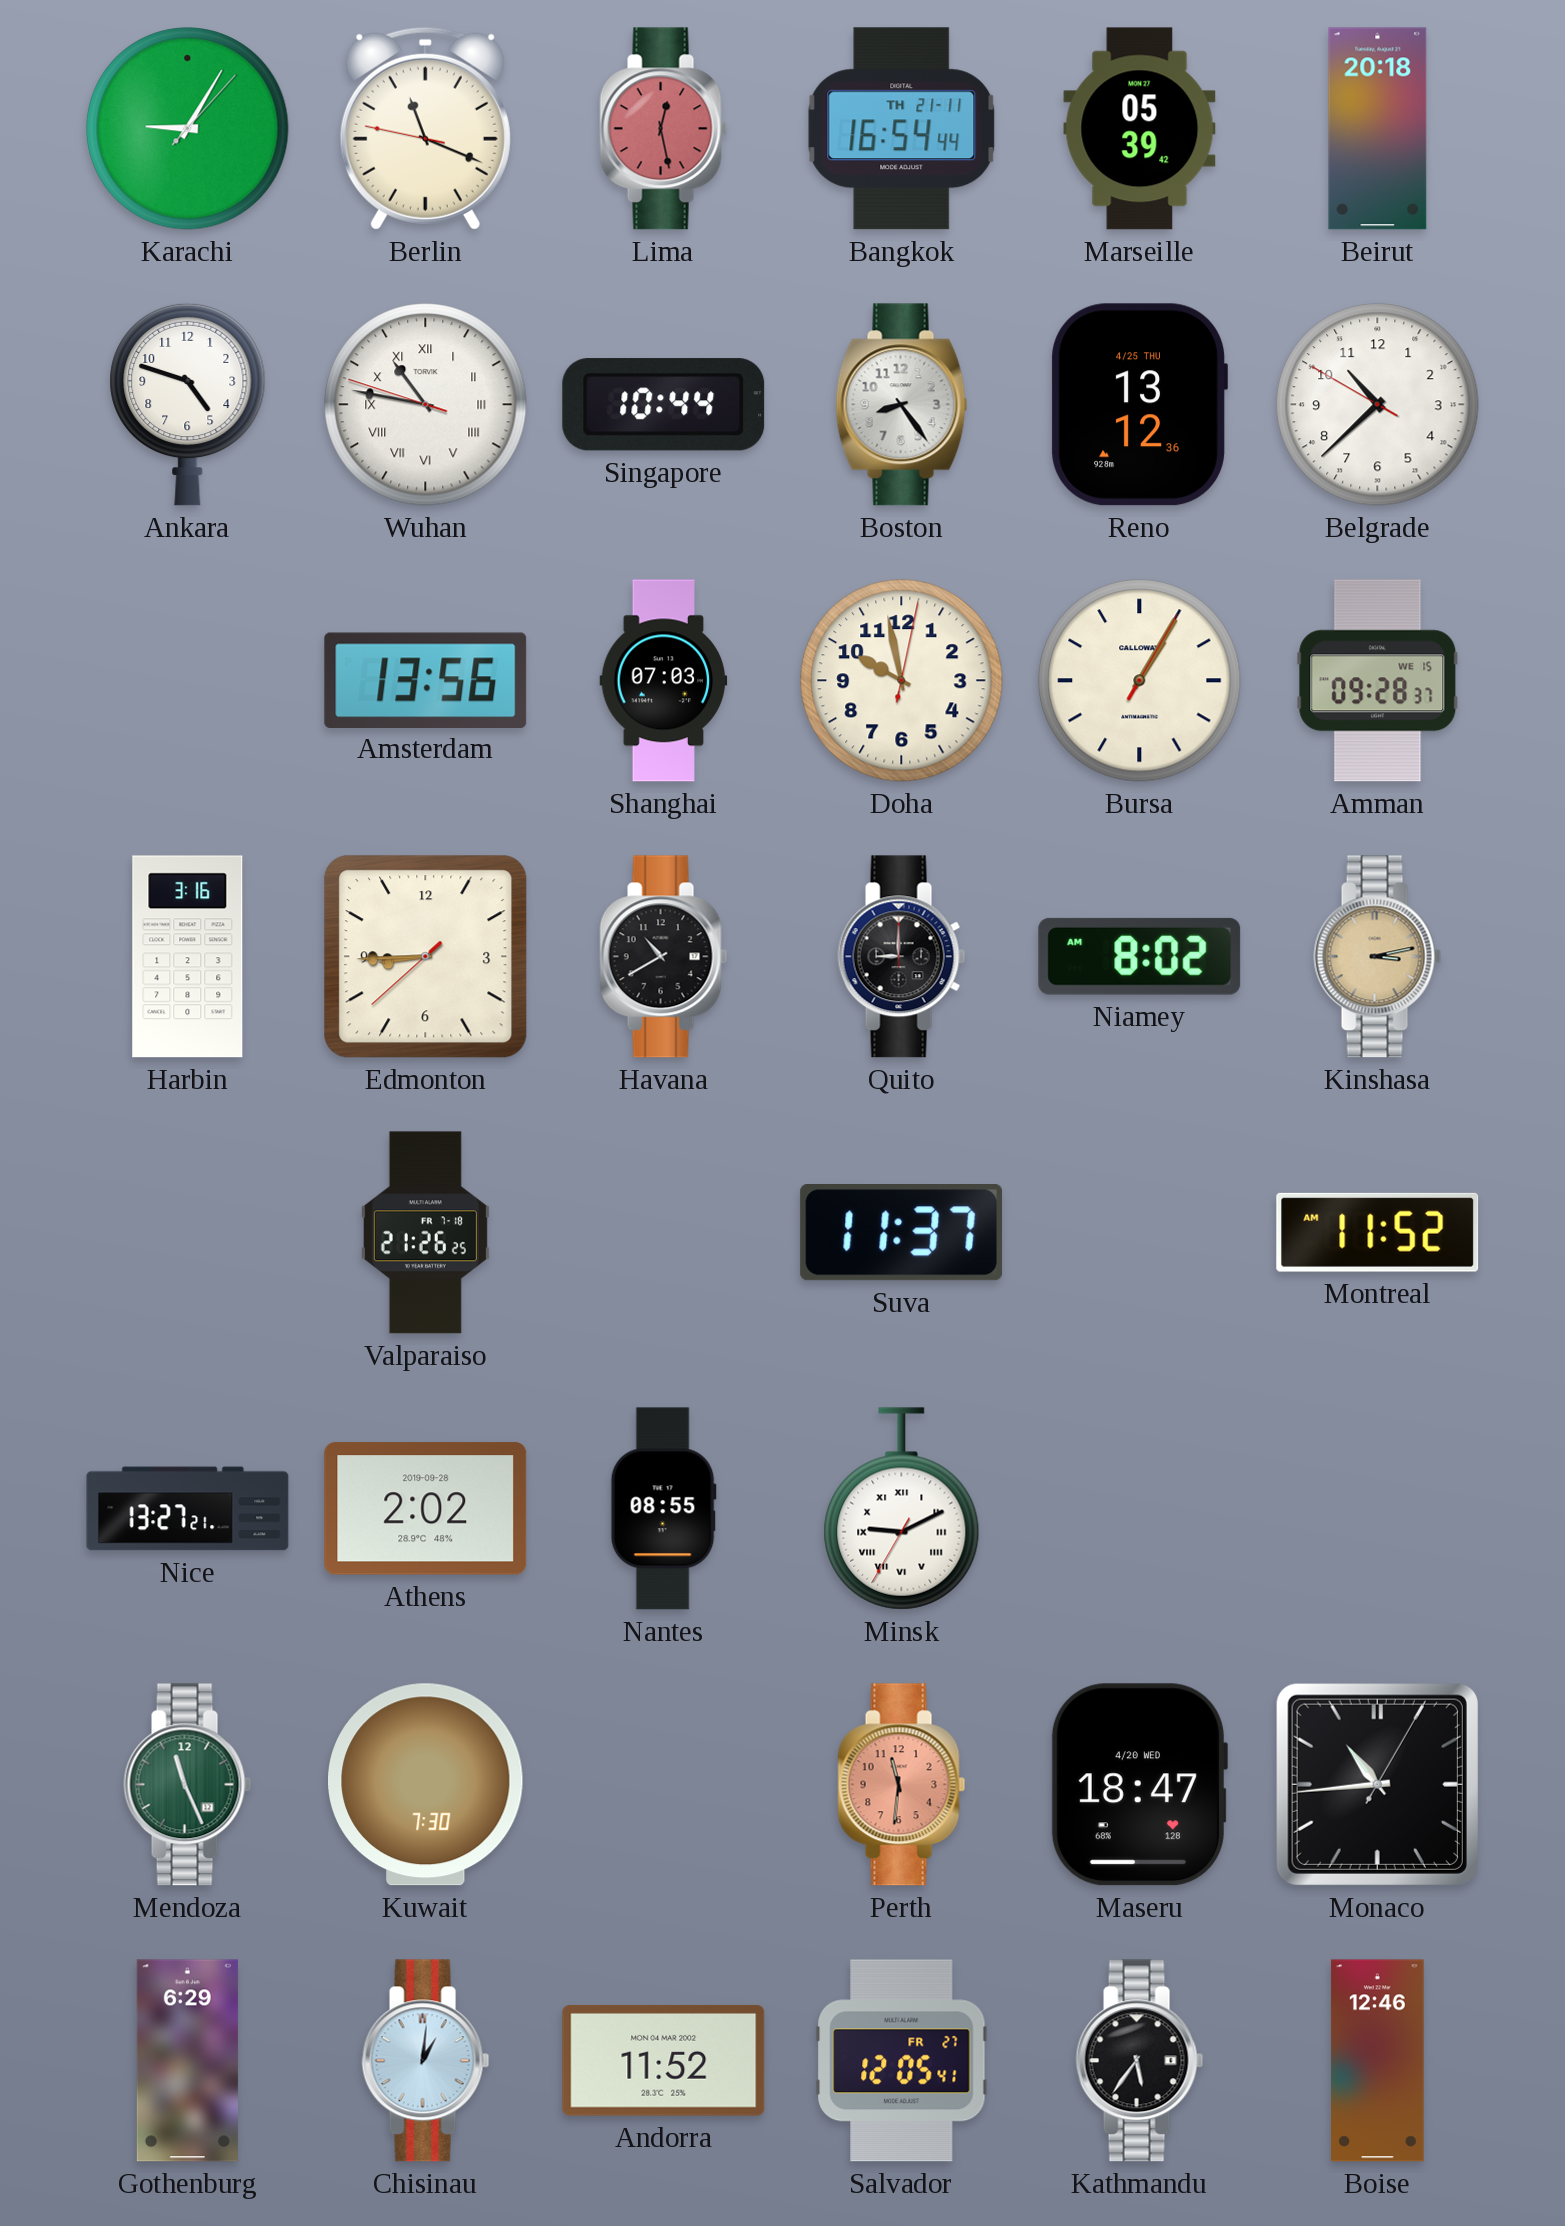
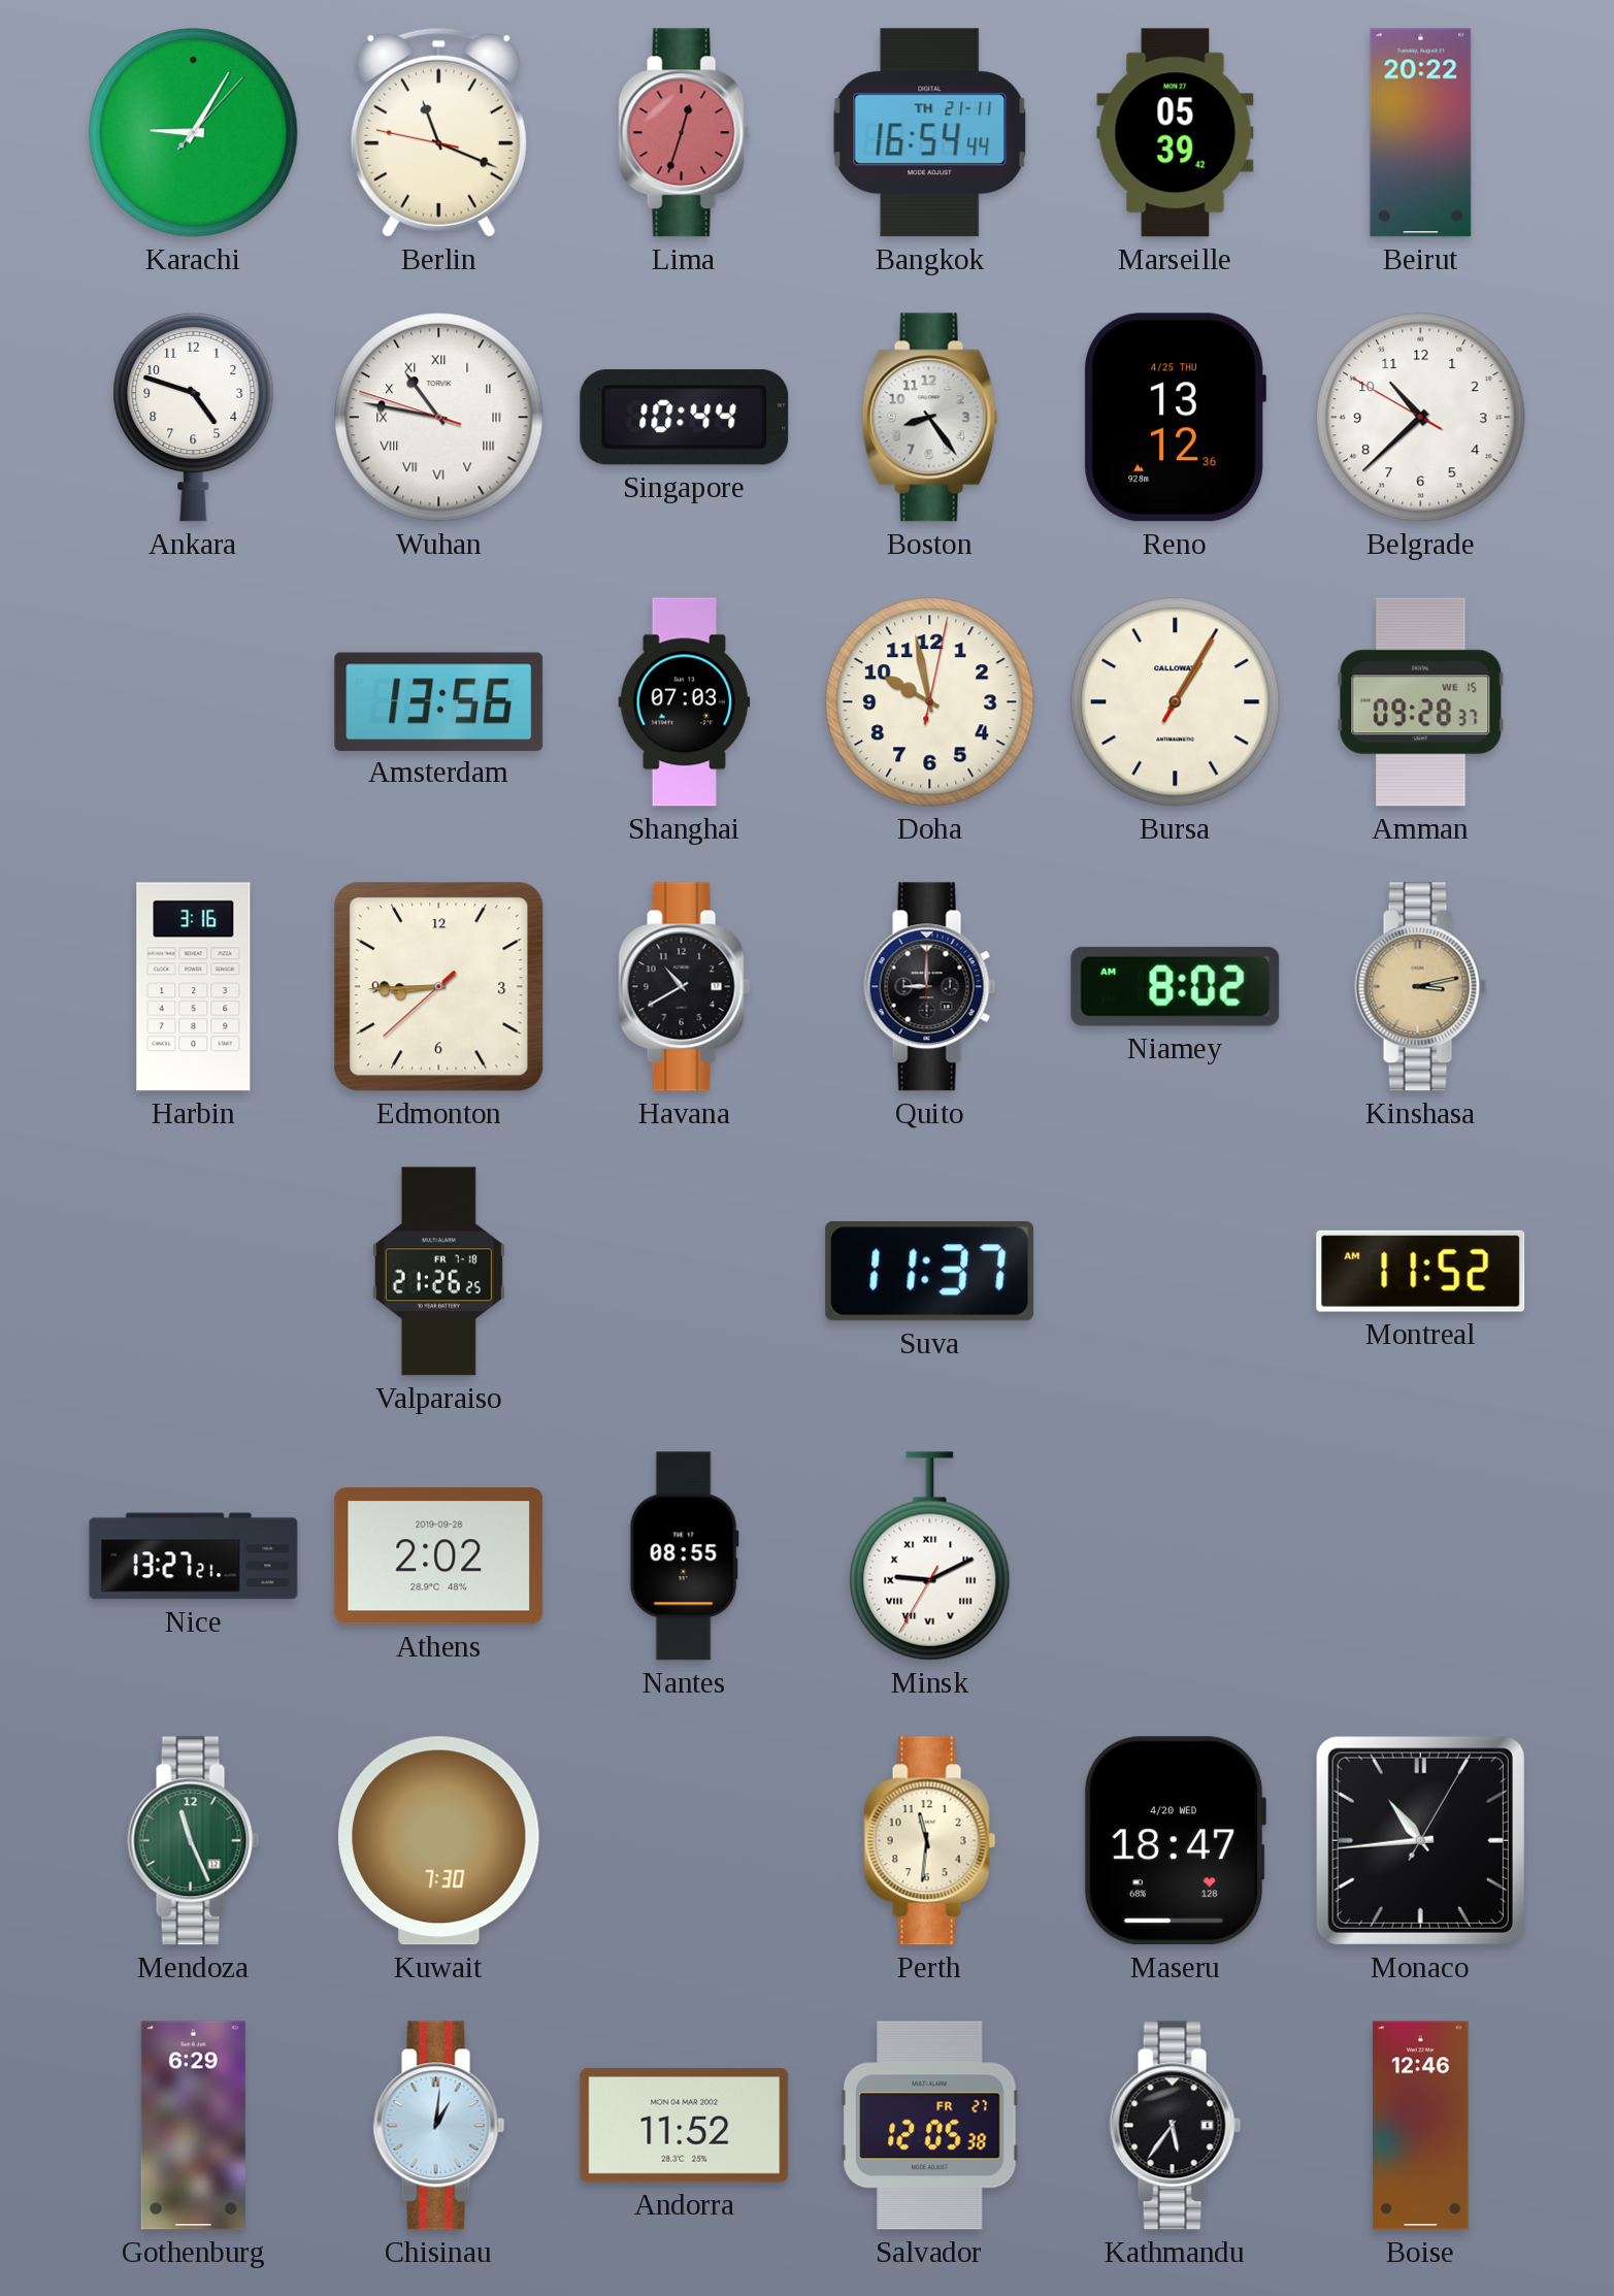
Lima: 12:28 -> 12:33 (685, 133)
Beirut: 20:18 -> 20:22 (1421, 133)
Perth dial: salmon -> cream (930, 1841)
Salvador: 12:05:41 -> 12:05:38 (930, 2126)
